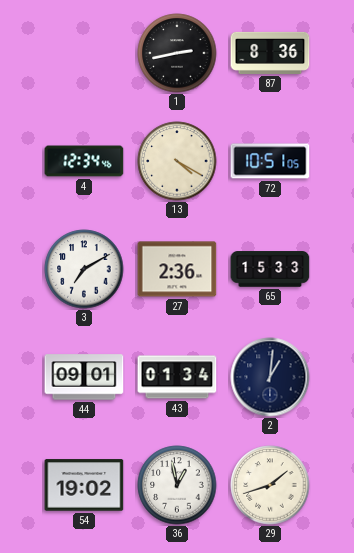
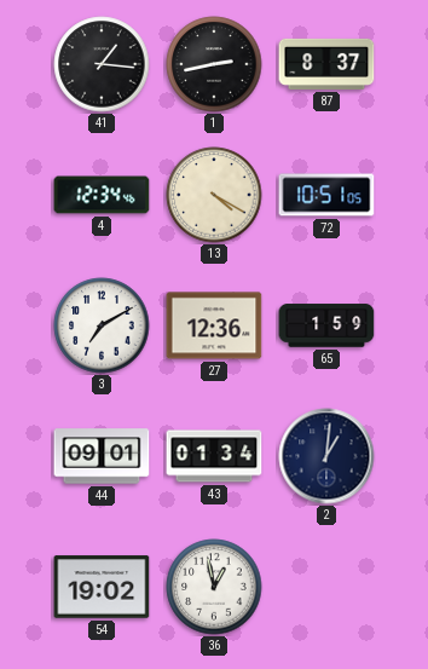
41: none -> 1:16 (102, 64)
87: 8:36 -> 8:37 (326, 64)
27: 2:36 -> 12:36 (214, 325)
65: 15:33 -> 1:59 (326, 325)
29: 1:42 -> none (270, 485)
